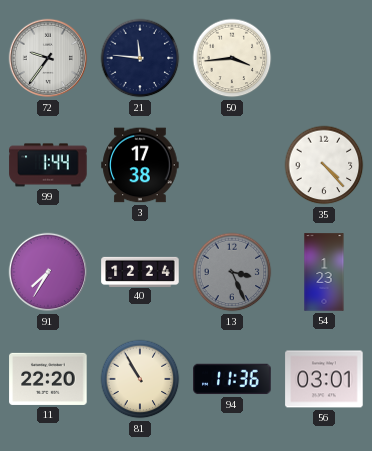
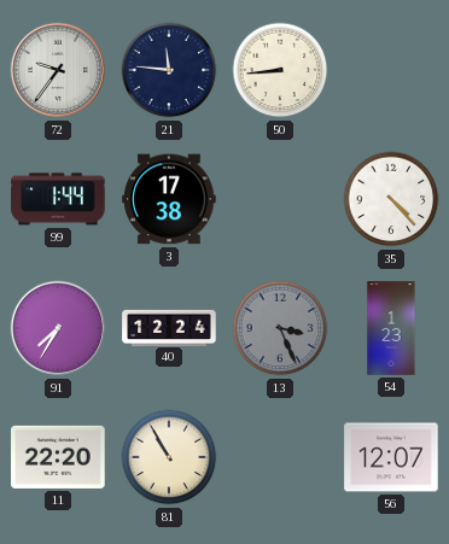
50: 3:44 -> 8:44 (280, 70)
94: 11:36 -> none (232, 379)
56: 03:01 -> 12:07 (391, 457)
